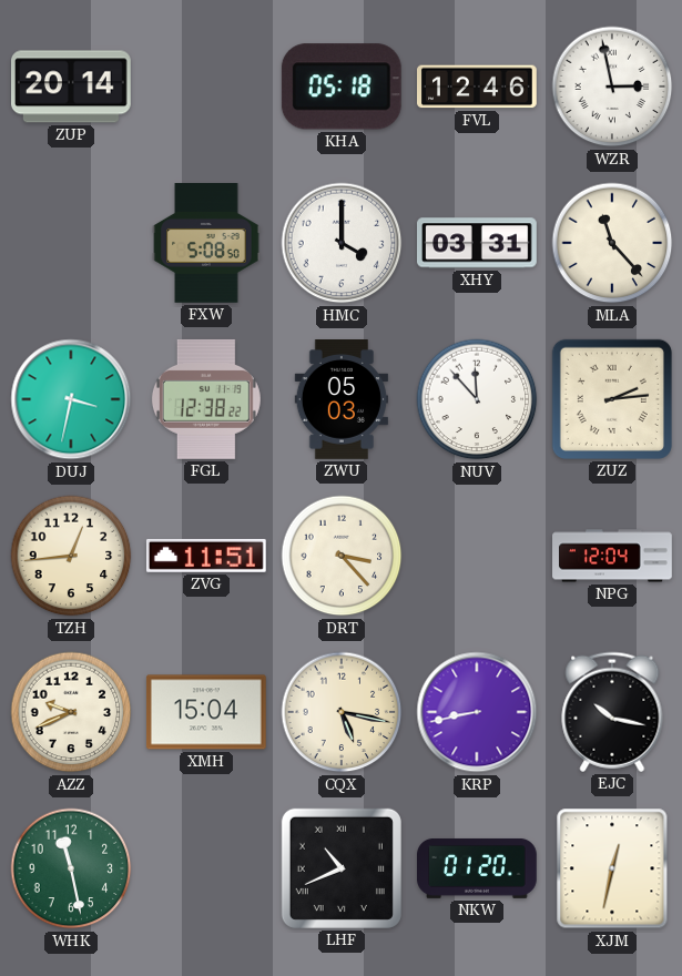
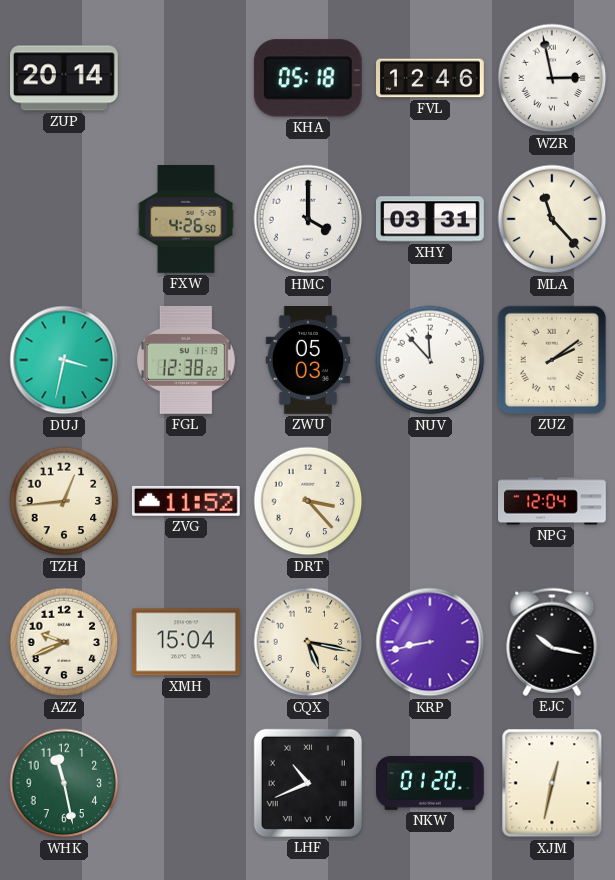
FXW: 5:08 -> 4:26 (186, 220)
ZUZ: 2:14 -> 2:09 (552, 360)
ZVG: 11:51 -> 11:52 (186, 501)
